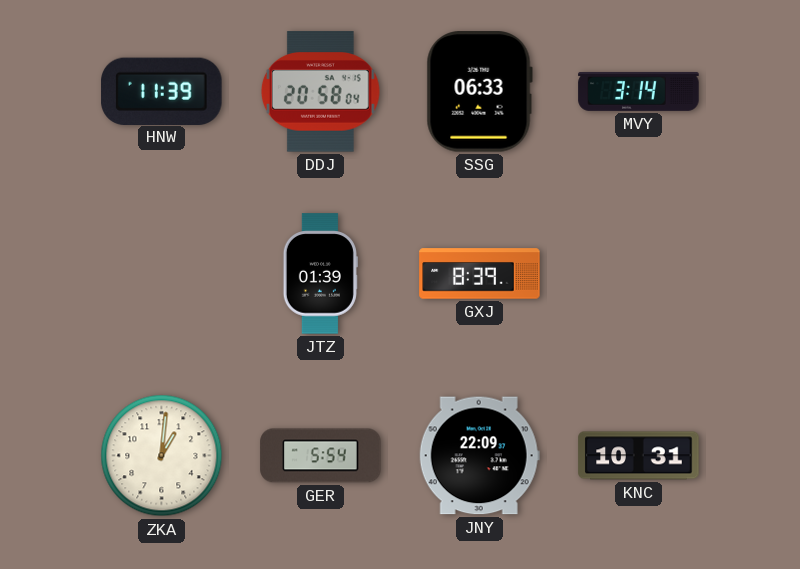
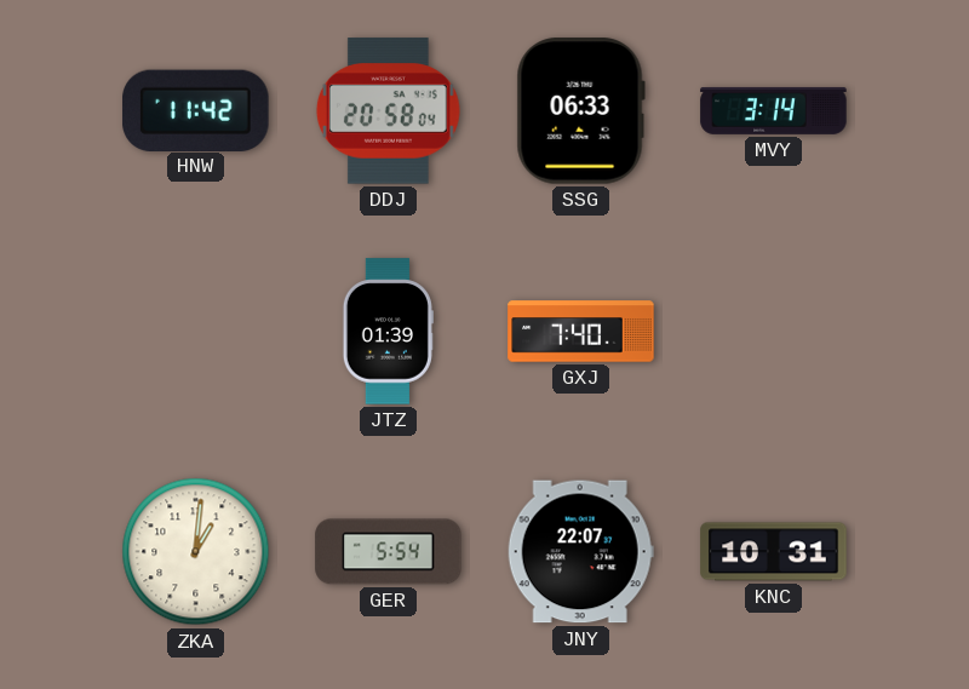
HNW: 11:39 -> 11:42 (196, 110)
GXJ: 8:39 -> 7:40 (581, 332)
JNY: 22:09 -> 22:07 (580, 552)
